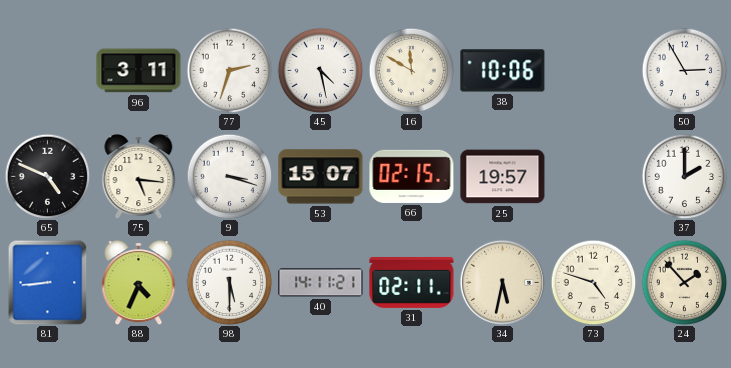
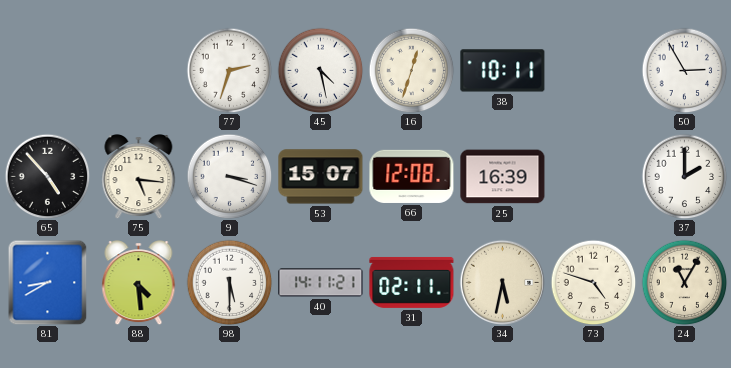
96: 3:11 -> none (139, 71)
16: 11:50 -> 12:33 (411, 70)
38: 10:06 -> 10:11 (503, 71)
65: 4:49 -> 4:53 (47, 176)
66: 02:15 -> 12:08 (412, 176)
25: 19:57 -> 16:39 (503, 177)
81: 8:44 -> 8:40 (48, 282)
88: 4:34 -> 4:29 (139, 283)
24: 1:53 -> 11:05 (684, 282)
